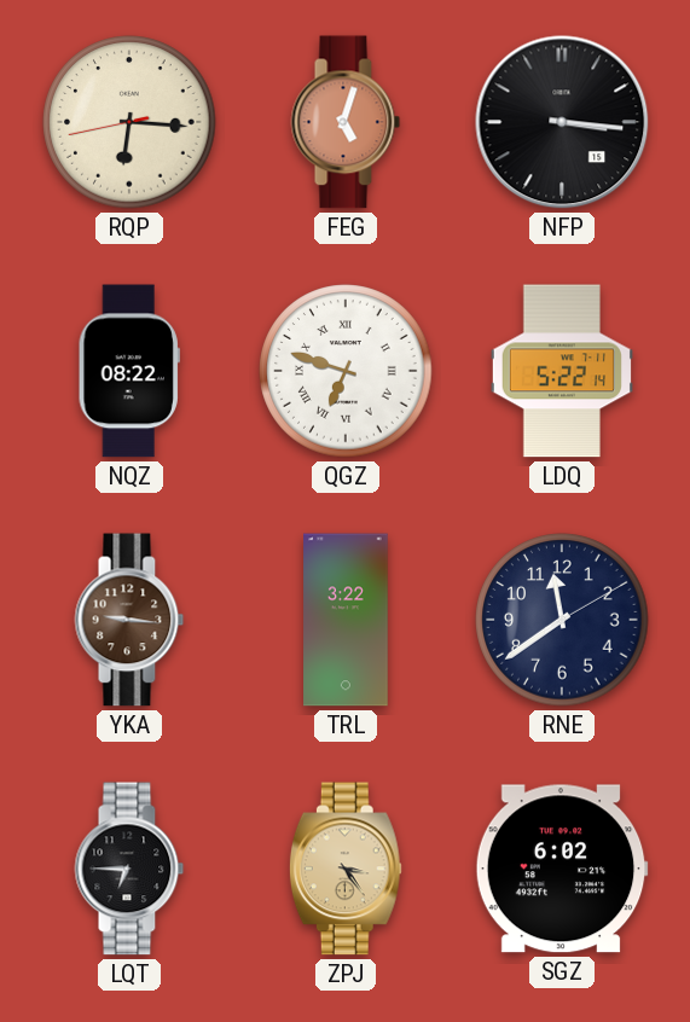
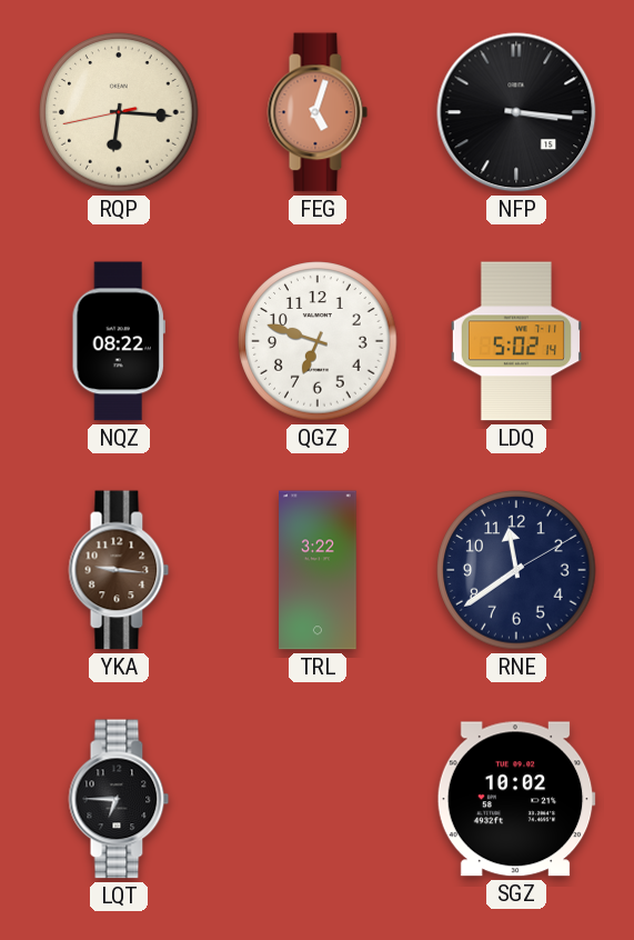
QGZ numerals: Roman -> Arabic (318, 341)
LDQ: 5:22 -> 5:02 (516, 341)
ZPJ: 3:24 -> none (346, 869)
SGZ: 6:02 -> 10:02 (516, 799)
